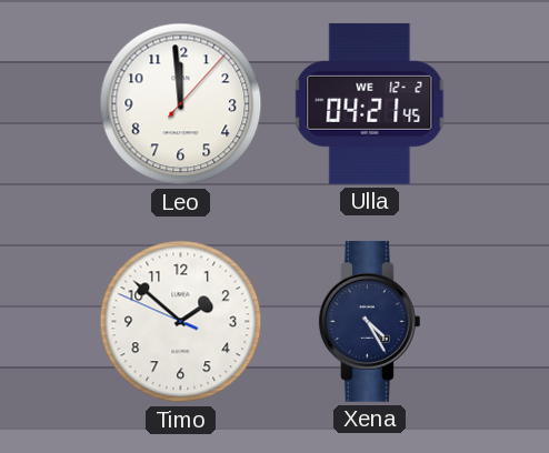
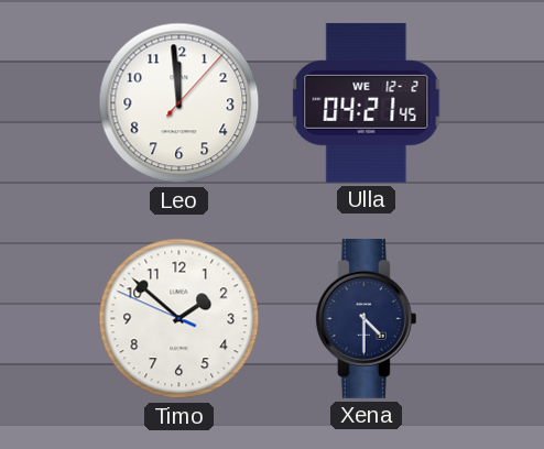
Xena: 4:25 -> 4:30 (366, 318)
